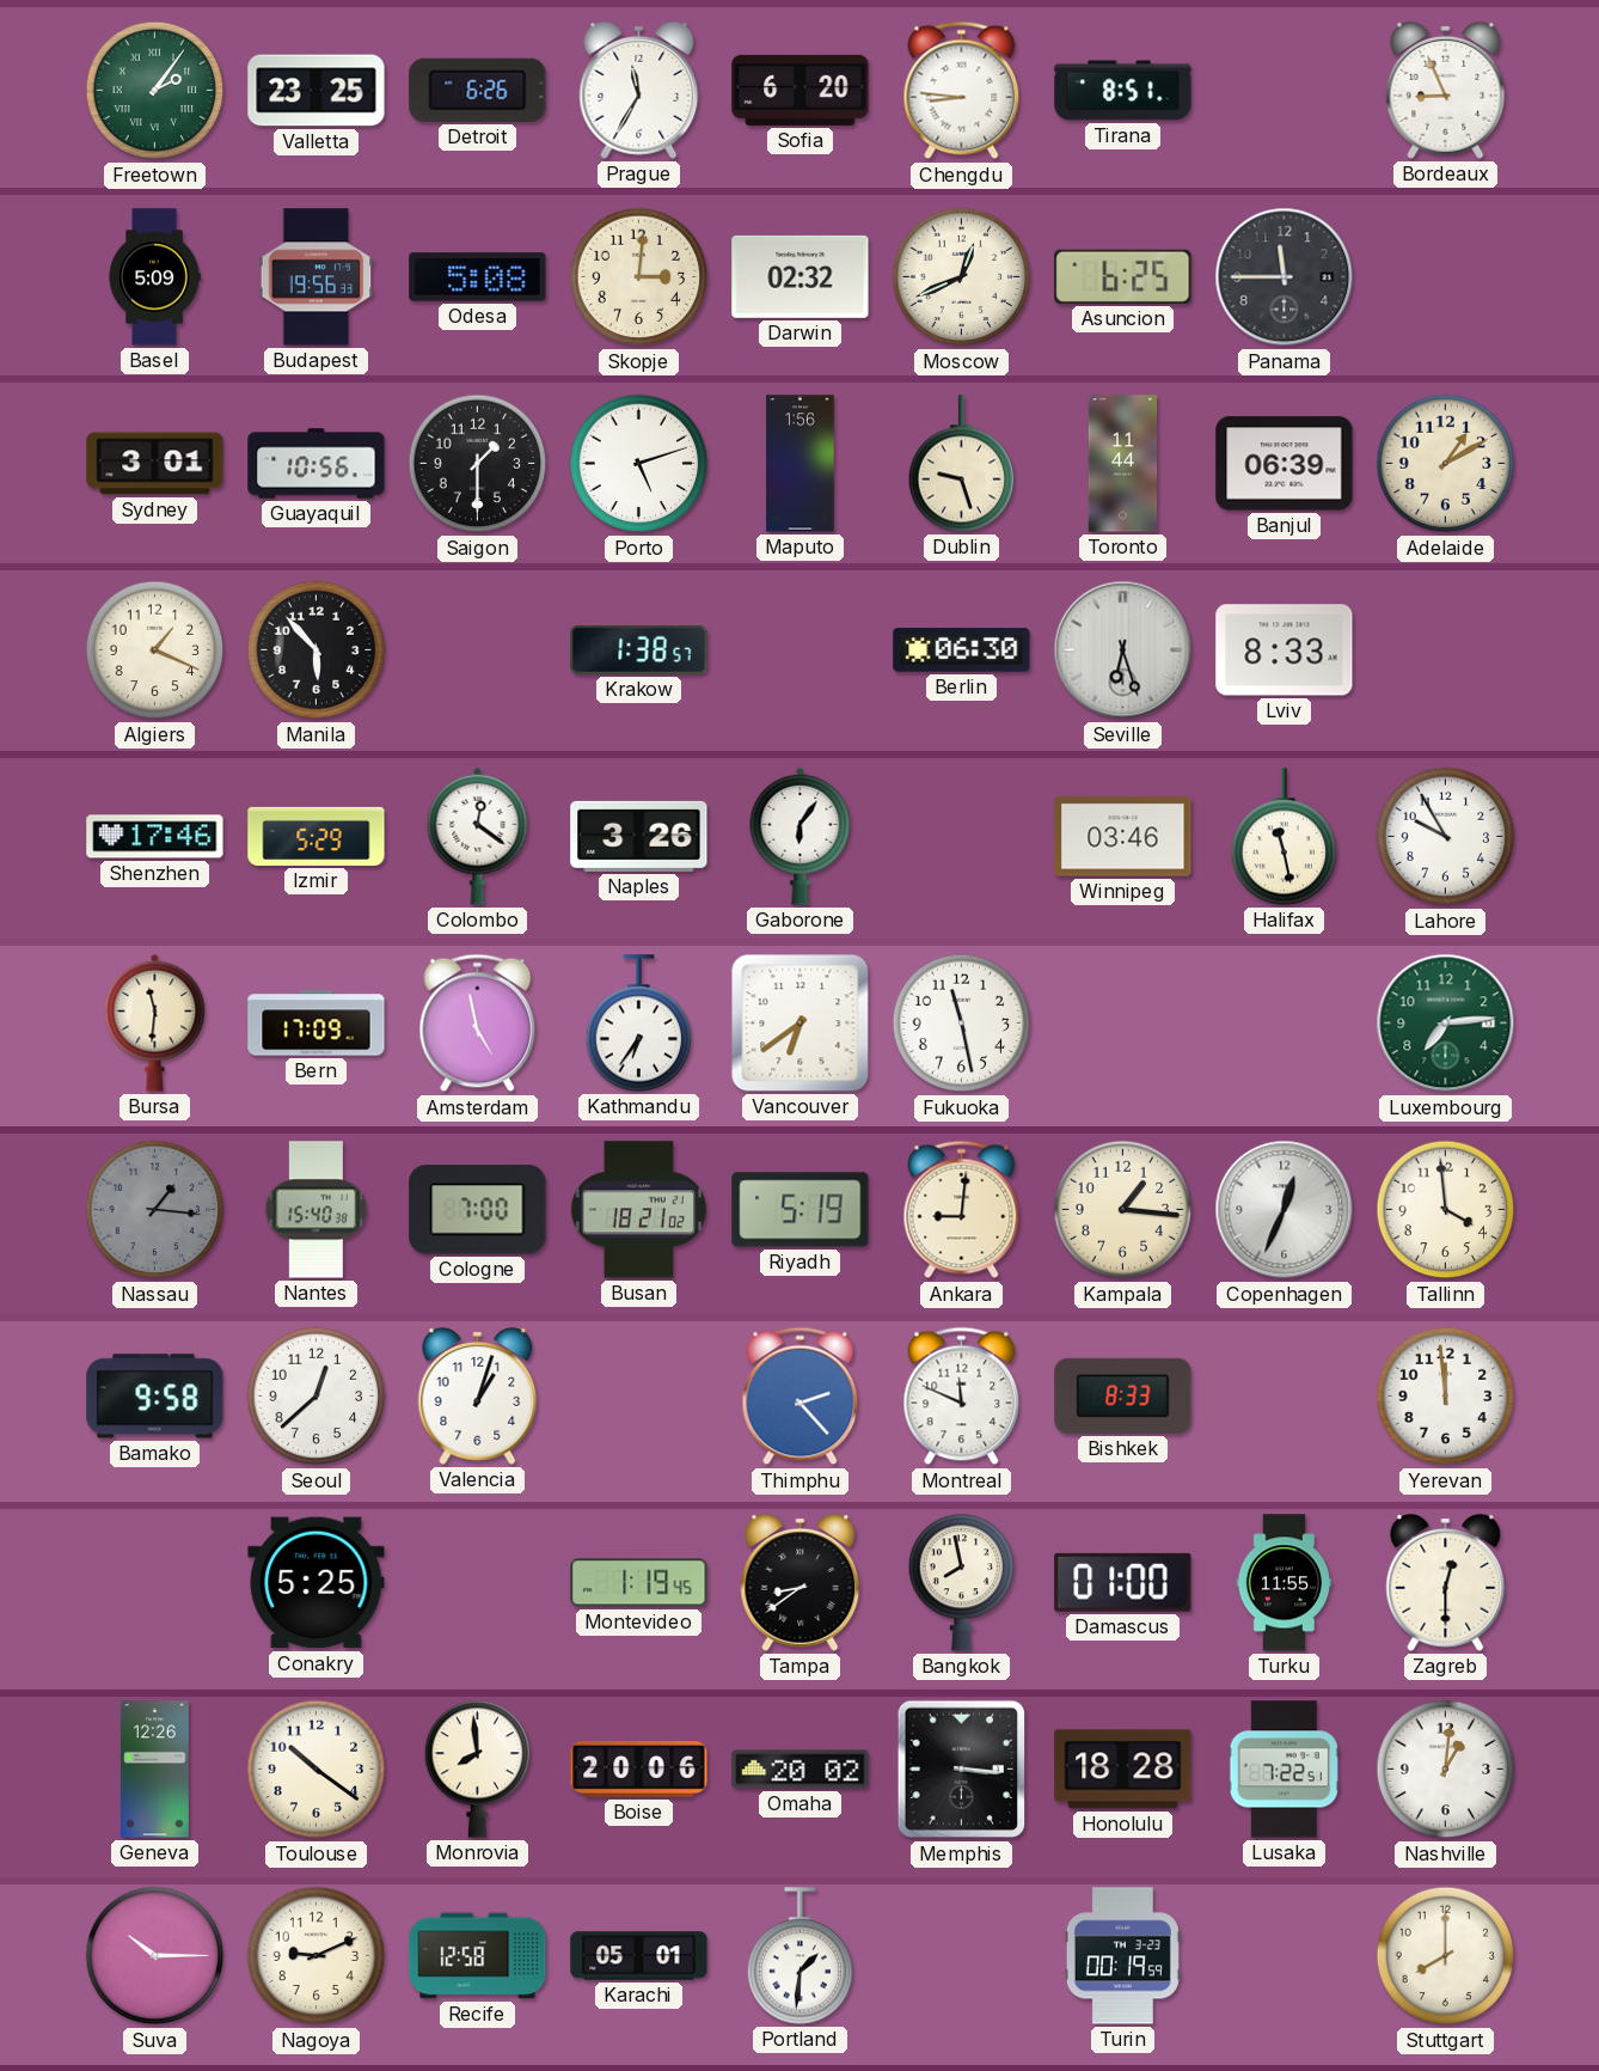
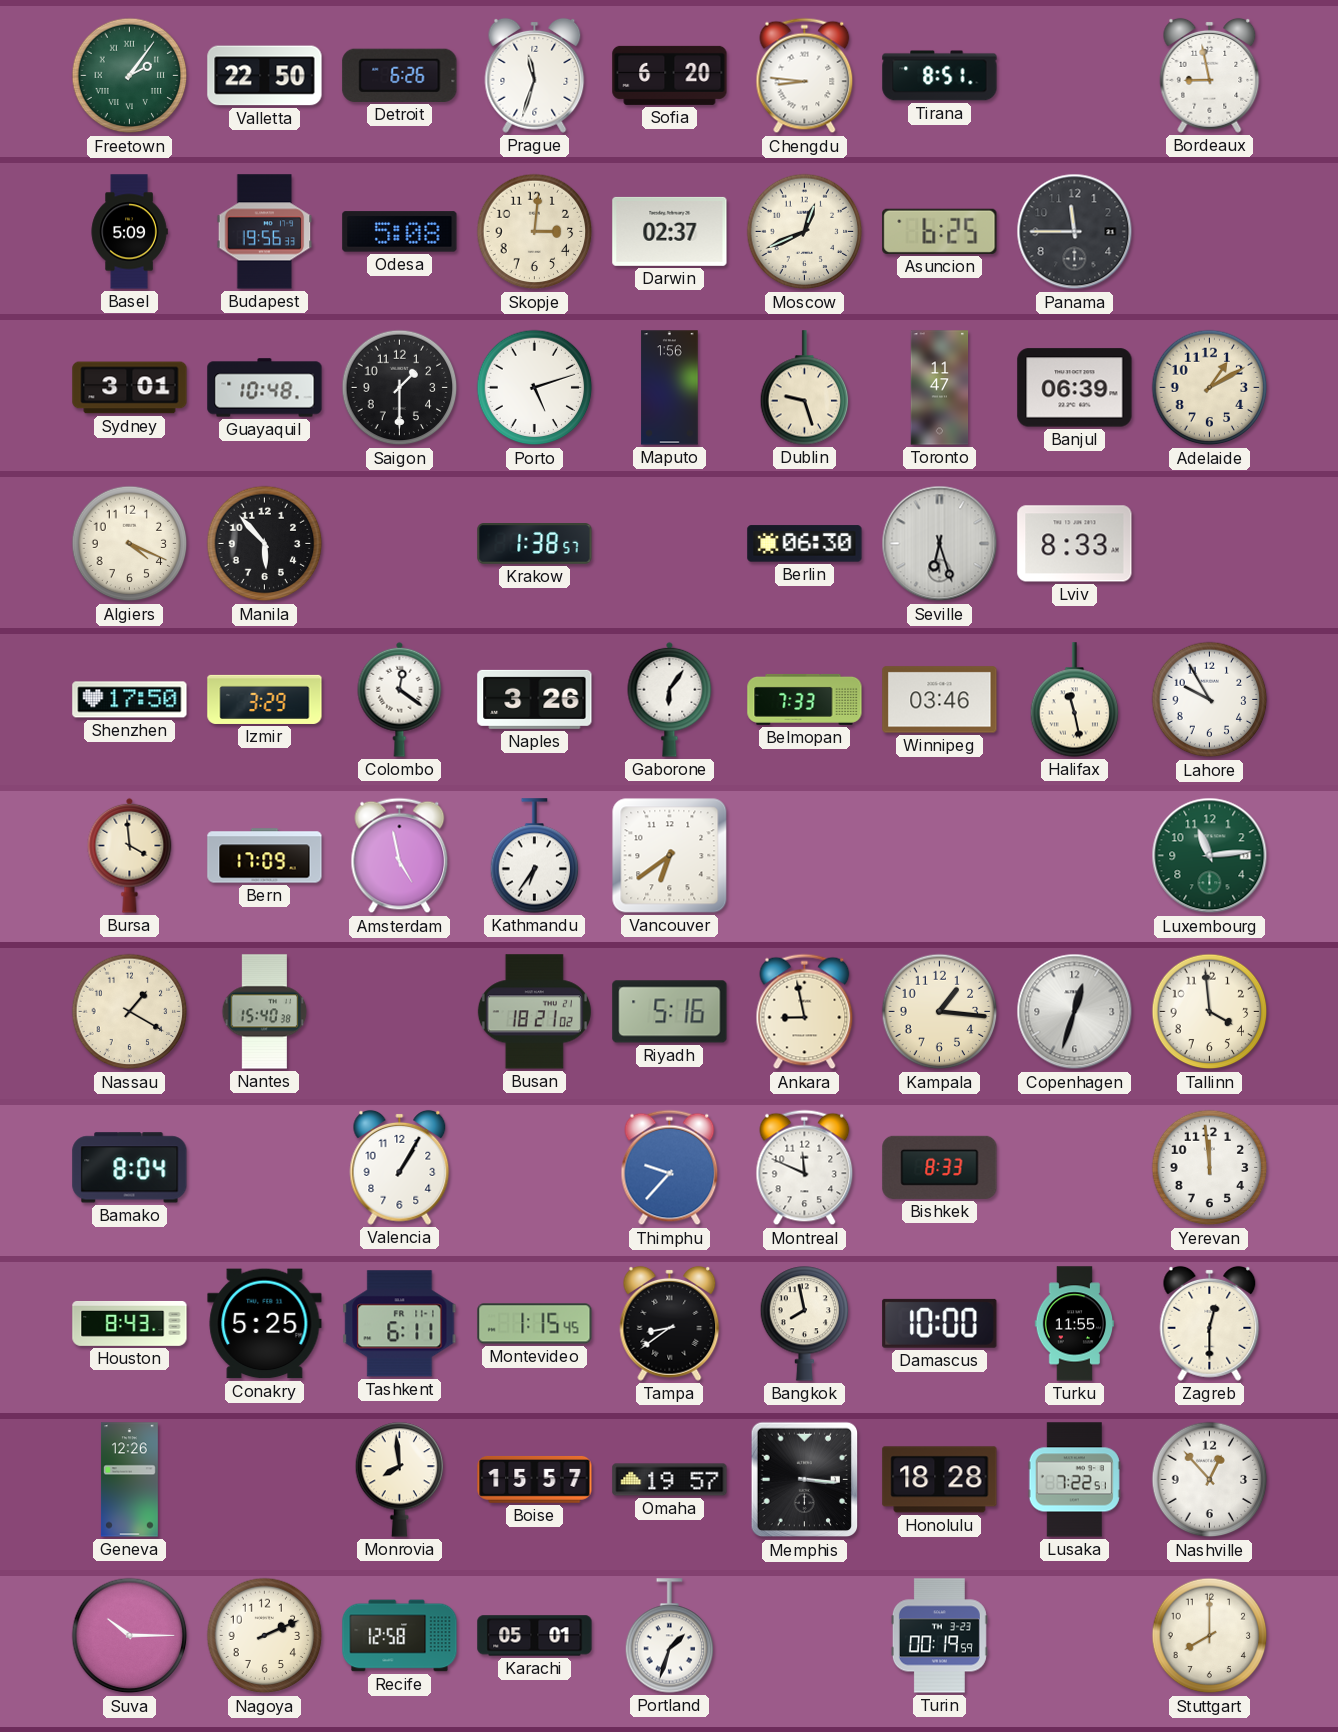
Valletta: 23:25 -> 22:50 (265, 76)
Prague: 11:35 -> 11:33 (535, 75)
Bordeaux: 8:56 -> 8:58 (1210, 75)
Darwin: 02:32 -> 02:37 (670, 231)
Guayaquil: 10:56 -> 10:48 (265, 388)
Toronto: 11:44 -> 11:47 (940, 388)
Algiers: 1:19 -> 4:19 (130, 544)
Shenzhen: 17:46 -> 17:50 (130, 700)
Izmir: 5:29 -> 3:29 (265, 699)
Belmopan: none -> 7:33 (805, 699)
Bursa: 11:31 -> 3:59 (130, 855)
Fukuoka: 11:28 -> none (962, 1024)
Luxembourg: 7:14 -> 11:14 (1210, 856)
Nassau: 1:16 -> 1:20 (130, 1012)
Nassau dial: grey -> cream (130, 1012)
Cologne: 7:00 -> none (478, 1210)
Riyadh: 5:19 -> 5:16 (670, 1012)
Ankara: 9:01 -> 8:58 (805, 1012)
Copenhagen: 12:34 -> 12:33 (1075, 1012)
Bamako: 9:58 -> 8:04 (130, 1168)
Seoul: 12:38 -> none (317, 1397)
Valencia: 1:03 -> 1:05 (400, 1167)
Thimphu: 2:23 -> 9:37 (670, 1168)
Houston: none -> 8:43 (130, 1323)
Tashkent: none -> 6:11 (400, 1324)
Montevideo: 1:19 -> 1:15 (535, 1324)
Damascus: 01:00 -> 10:00 (940, 1323)
Toulouse: 10:21 -> none (317, 1770)
Boise: 20:06 -> 15:57 (535, 1480)
Omaha: 20:02 -> 19:57 (670, 1480)
Nashville: 1:01 -> 12:53 (1210, 1480)
Nagoya: 9:11 -> 2:11 (265, 1636)
Portland: 1:31 -> 1:33 (670, 1636)
